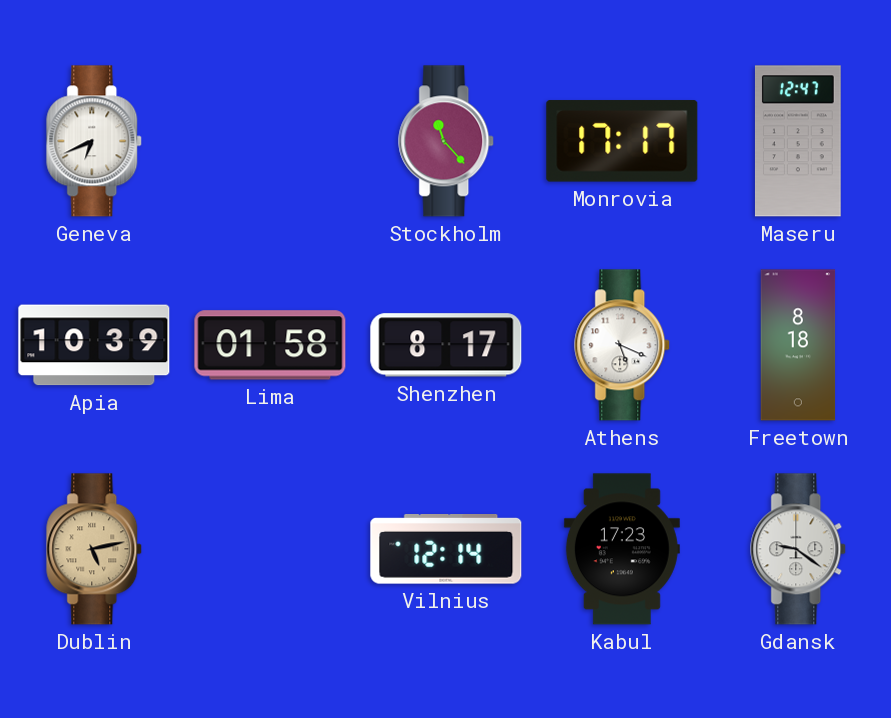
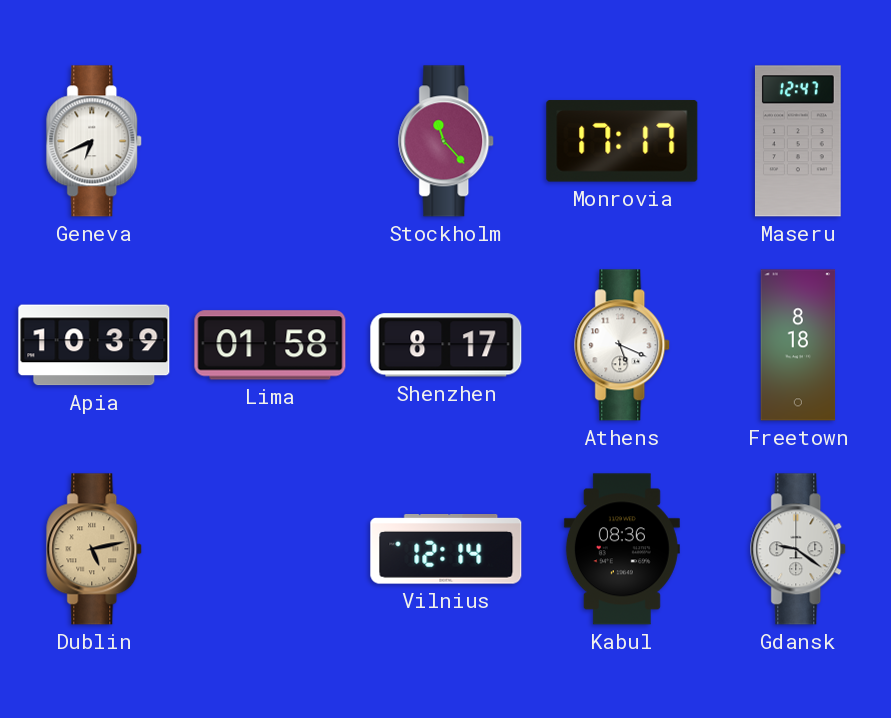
Kabul: 17:23 -> 08:36 (622, 549)
